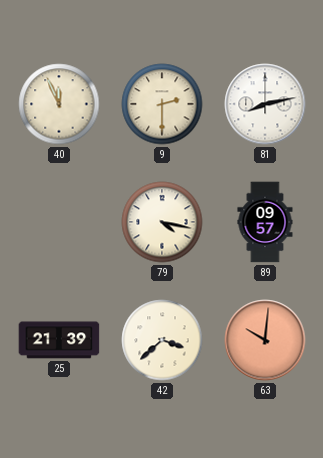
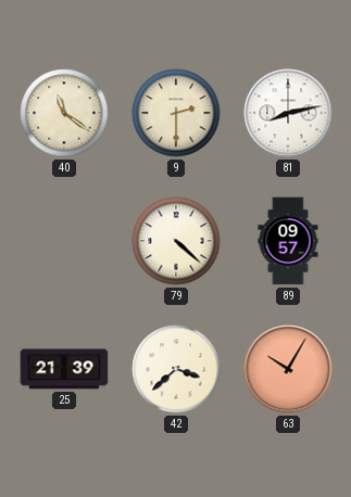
40: 11:56 -> 11:21 (64, 113)
79: 4:17 -> 4:22 (176, 241)
63: 10:01 -> 10:05 (288, 369)
